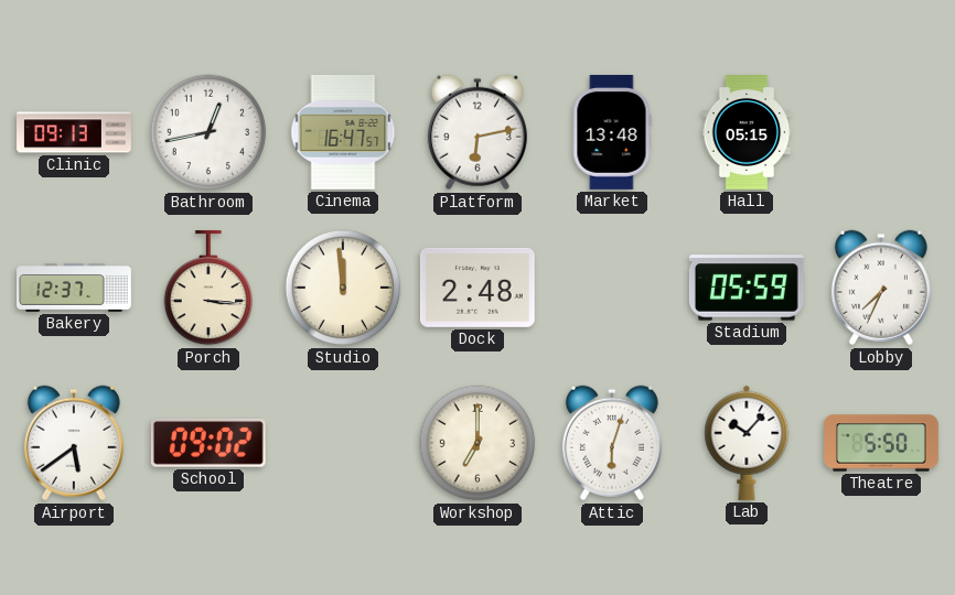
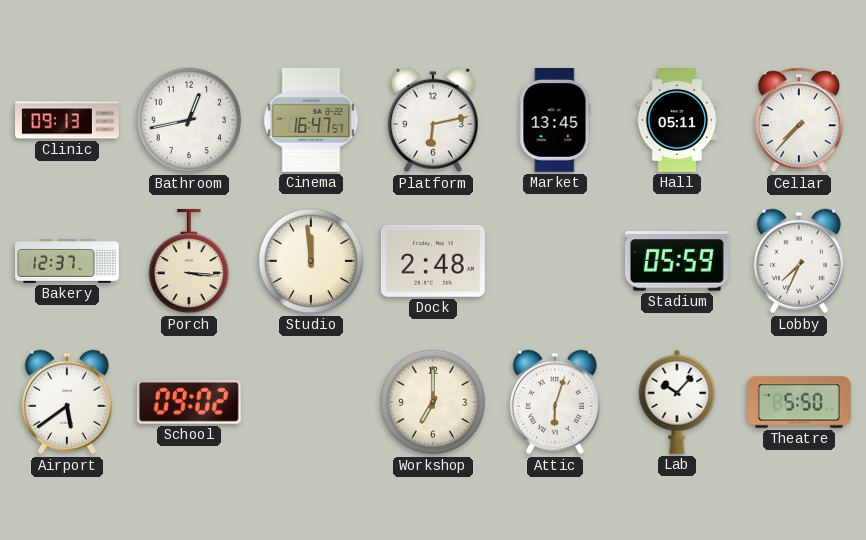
Market: 13:48 -> 13:45 (555, 120)
Hall: 05:15 -> 05:11 (677, 121)
Cellar: none -> 7:37 (799, 120)
